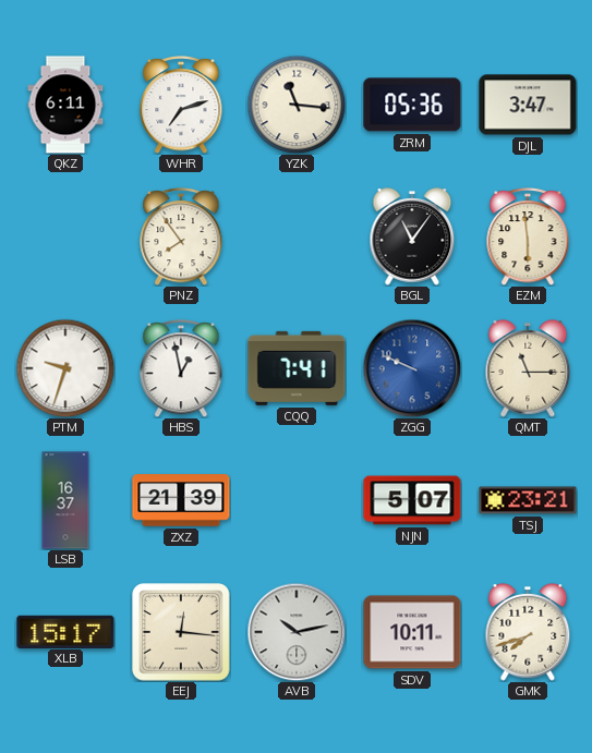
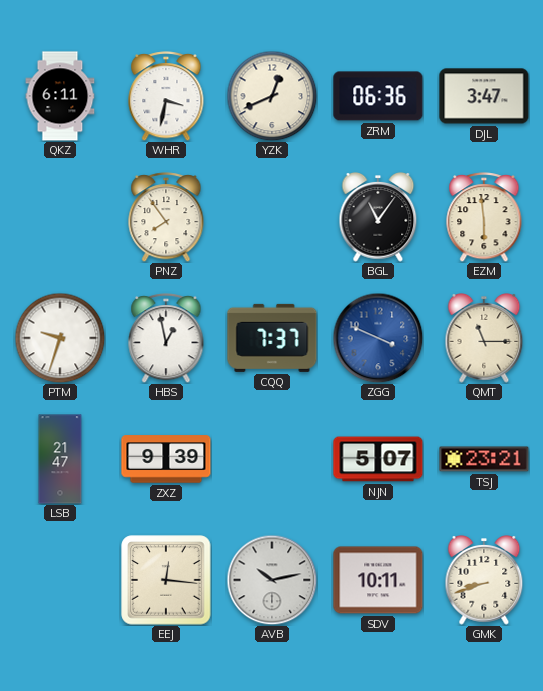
WHR: 7:12 -> 3:32 (166, 96)
YZK: 11:16 -> 12:41 (272, 96)
ZRM: 05:36 -> 06:36 (378, 96)
CQQ: 7:41 -> 7:37 (272, 338)
ZGG: 9:49 -> 3:49 (378, 338)
LSB: 16:37 -> 21:47 (60, 459)
ZXZ: 21:39 -> 9:39 (166, 459)
XLB: 15:17 -> none (65, 631)
GMK: 7:42 -> 8:42 (484, 581)
